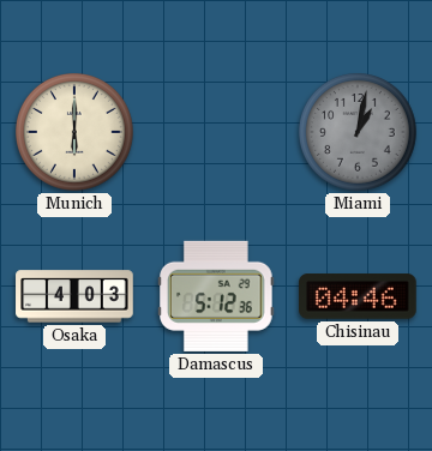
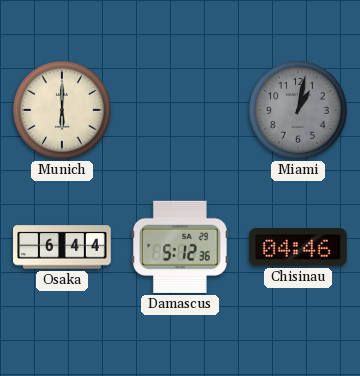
Osaka: 4:03 -> 6:44 (62, 247)
